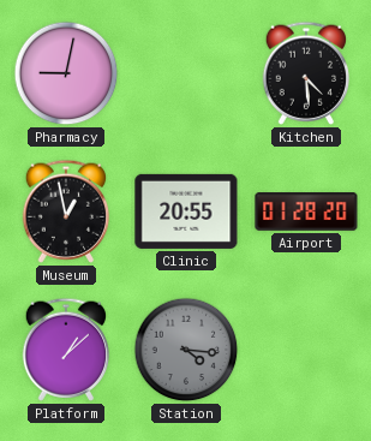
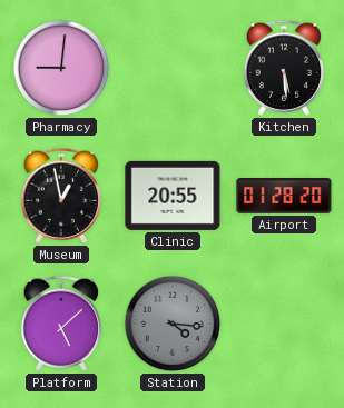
Pharmacy: 9:02 -> 9:01 (61, 68)
Kitchen: 4:29 -> 5:29 (284, 68)
Platform: 1:08 -> 5:08 (61, 324)
